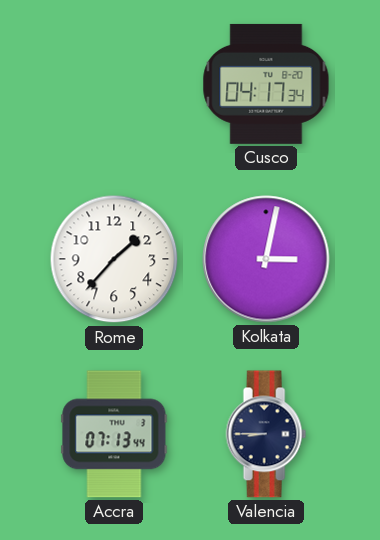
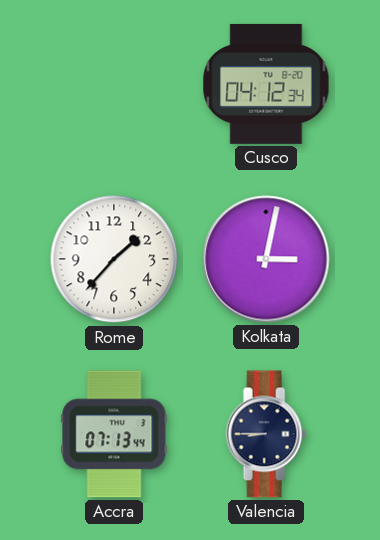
Cusco: 04:17 -> 04:12 (266, 84)
